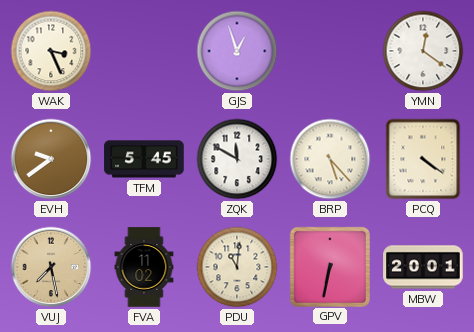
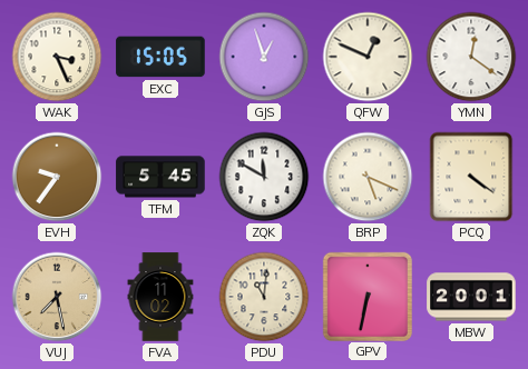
EXC: none -> 15:05 (160, 57)
QFW: none -> 12:49 (368, 57)
EVH: 9:39 -> 9:36 (57, 177)
BRP: 5:23 -> 5:19 (368, 177)
